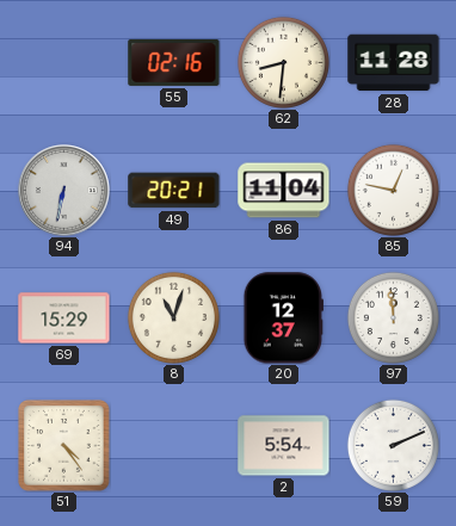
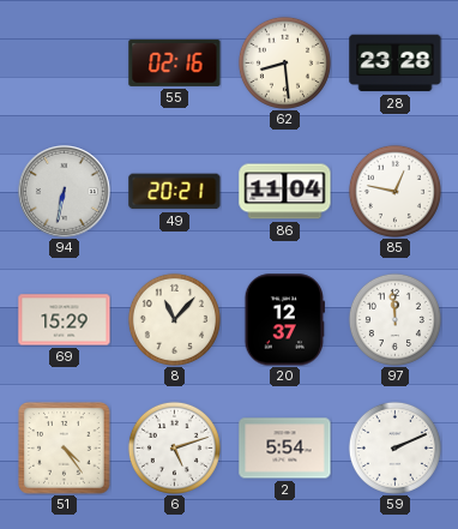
62: 8:31 -> 8:29 (284, 62)
28: 11:28 -> 23:28 (396, 64)
8: 11:03 -> 11:07 (174, 319)
6: none -> 5:12 (174, 447)
